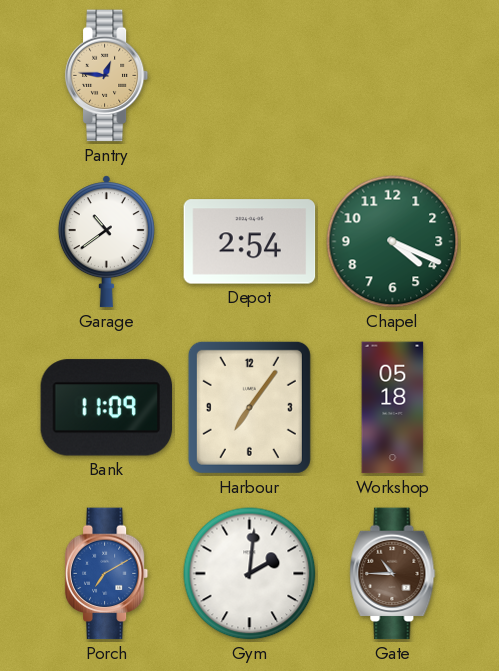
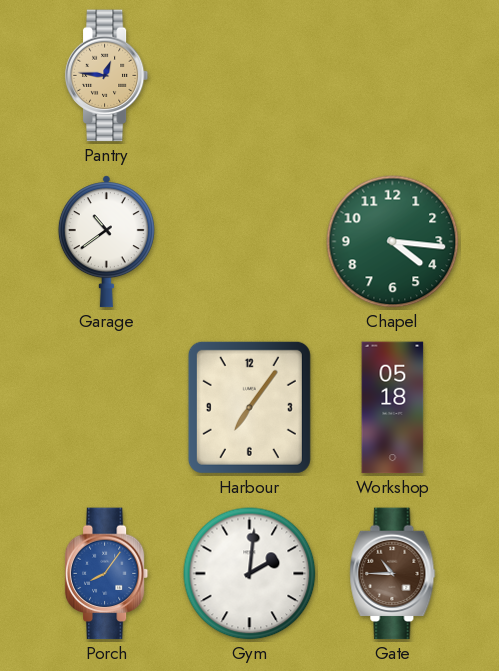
Depot: 2:54 -> none (250, 242)
Chapel: 4:19 -> 4:16 (393, 242)
Bank: 11:09 -> none (107, 408)
Porch: 7:10 -> 8:06 (107, 574)
